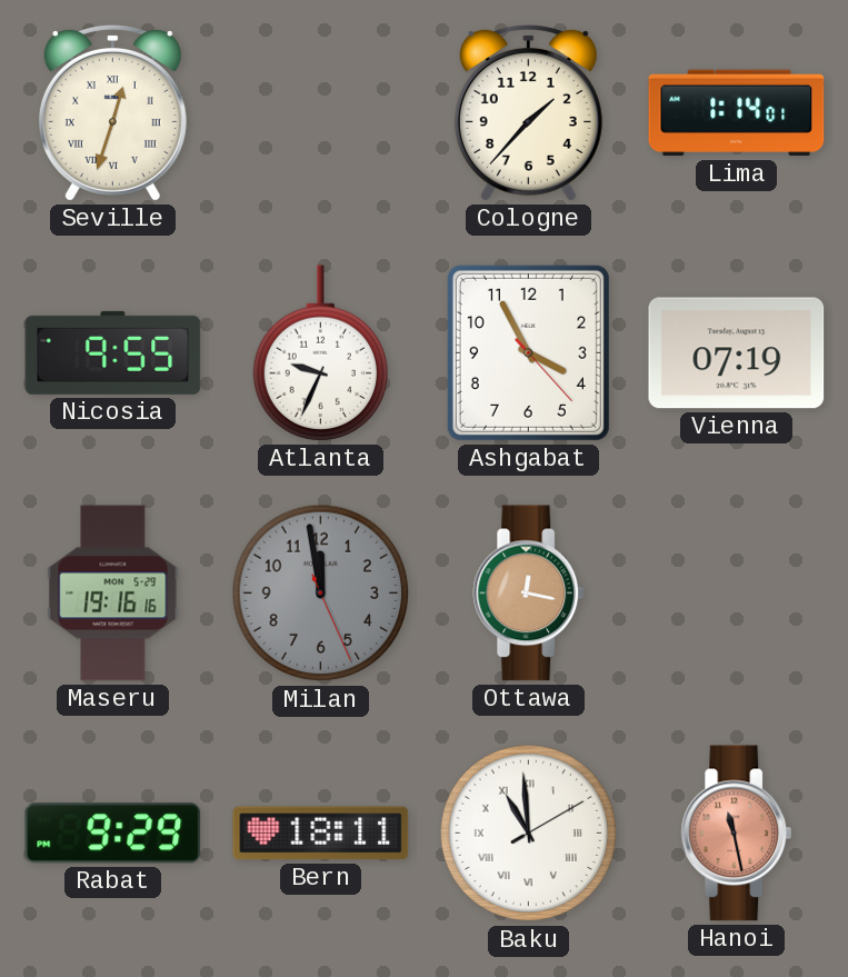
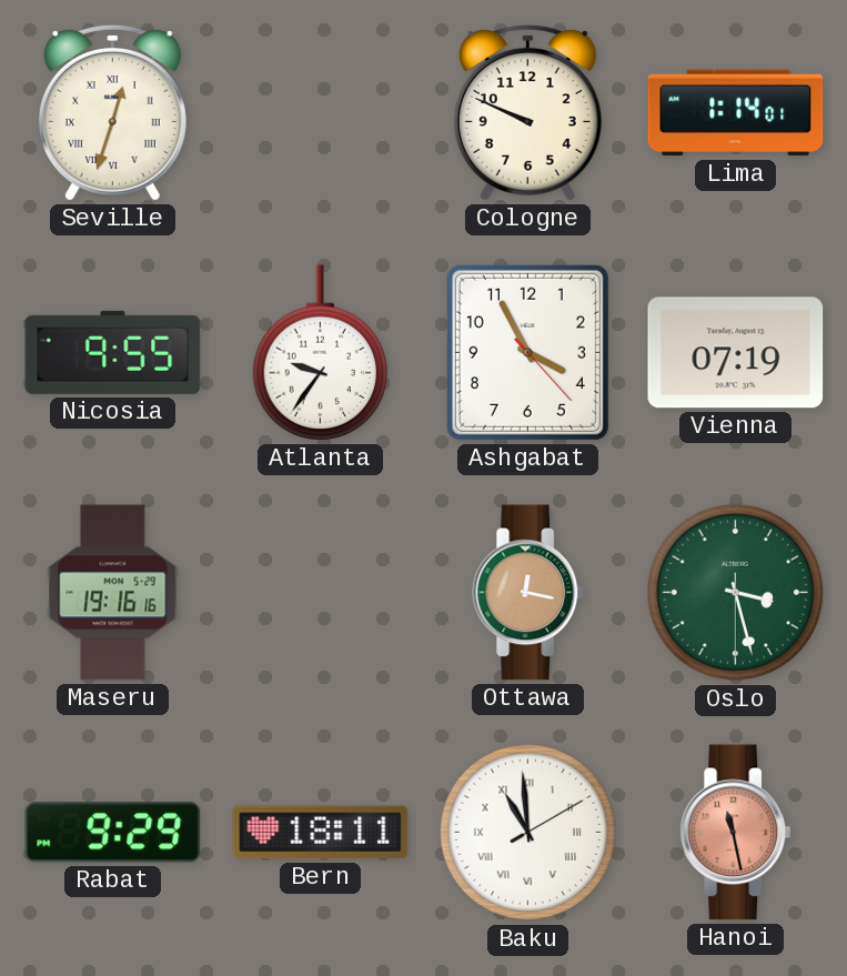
Cologne: 1:37 -> 9:49 (527, 112)
Atlanta: 9:34 -> 9:36 (320, 353)
Milan: 11:58 -> none (321, 594)
Oslo: none -> 3:27 (736, 593)
